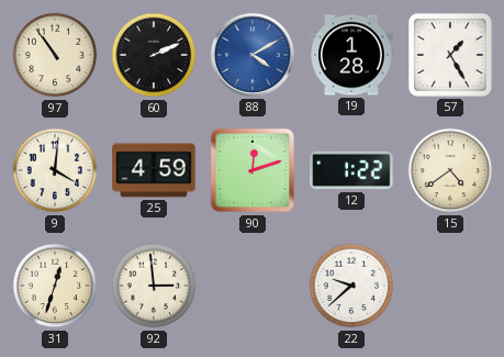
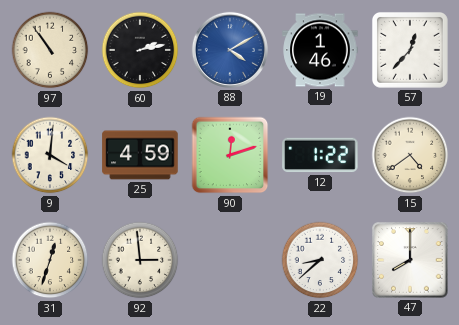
60: 2:11 -> 2:13 (140, 50)
19: 1:28 -> 1:46 (320, 50)
57: 1:25 -> 12:37 (410, 50)
22: 9:38 -> 8:38 (320, 260)
47: none -> 8:00 (410, 260)
